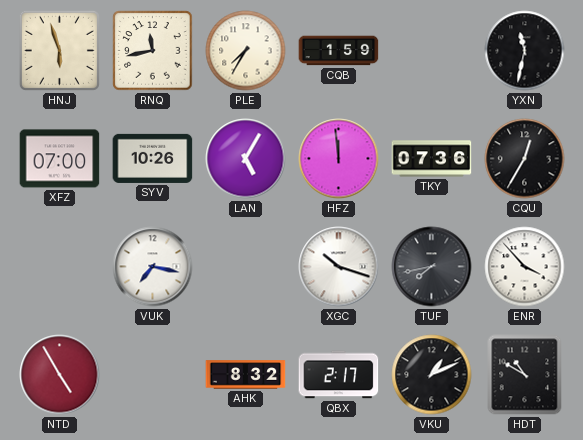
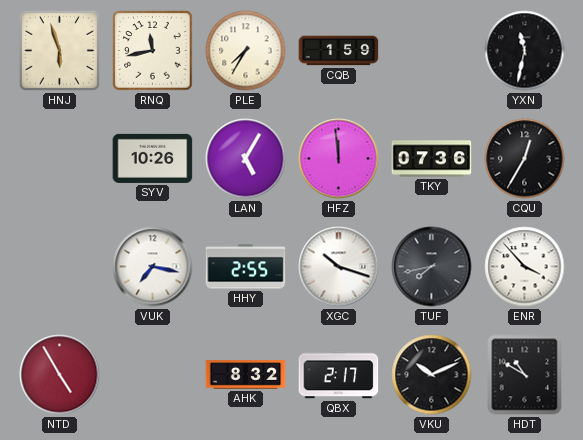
XFZ: 07:00 -> none (60, 159)
HHY: none -> 2:55 (246, 267)
VKU: 1:11 -> 10:11 (432, 375)
